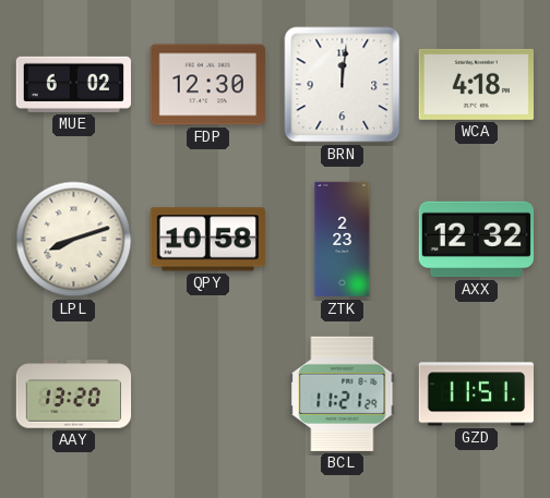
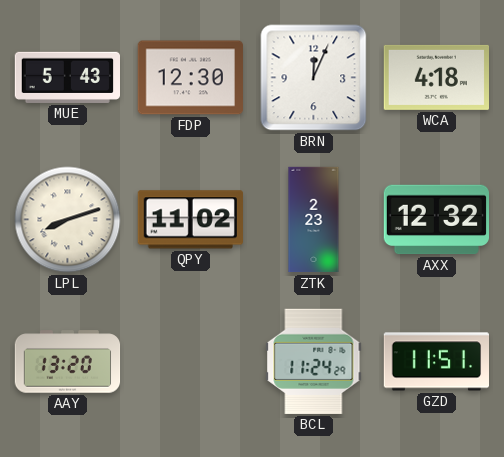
MUE: 6:02 -> 5:43 (67, 77)
BRN: 12:01 -> 12:04 (314, 78)
QPY: 10:58 -> 11:02 (190, 220)
BCL: 11:21 -> 11:24 (314, 361)
